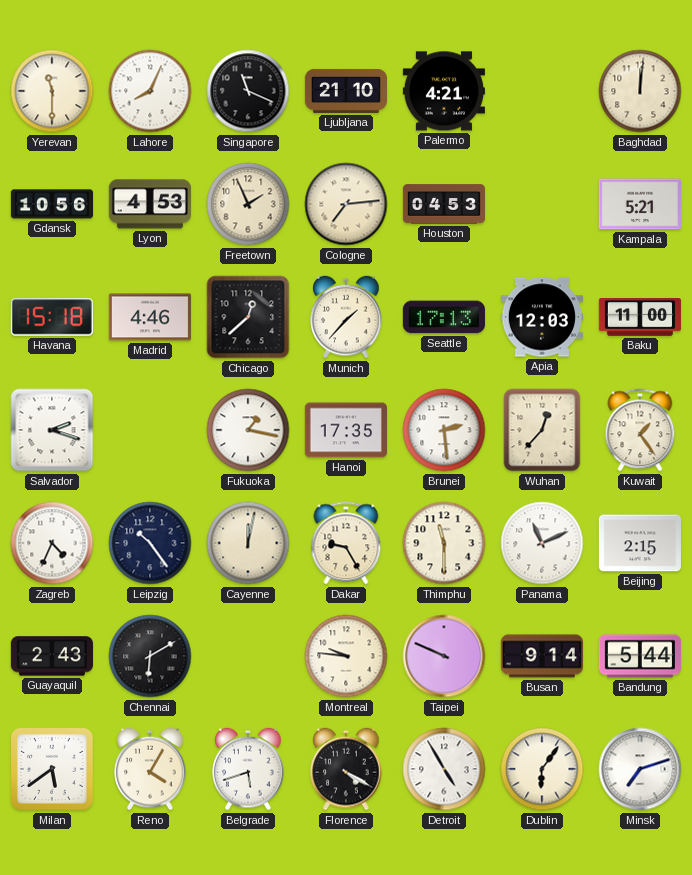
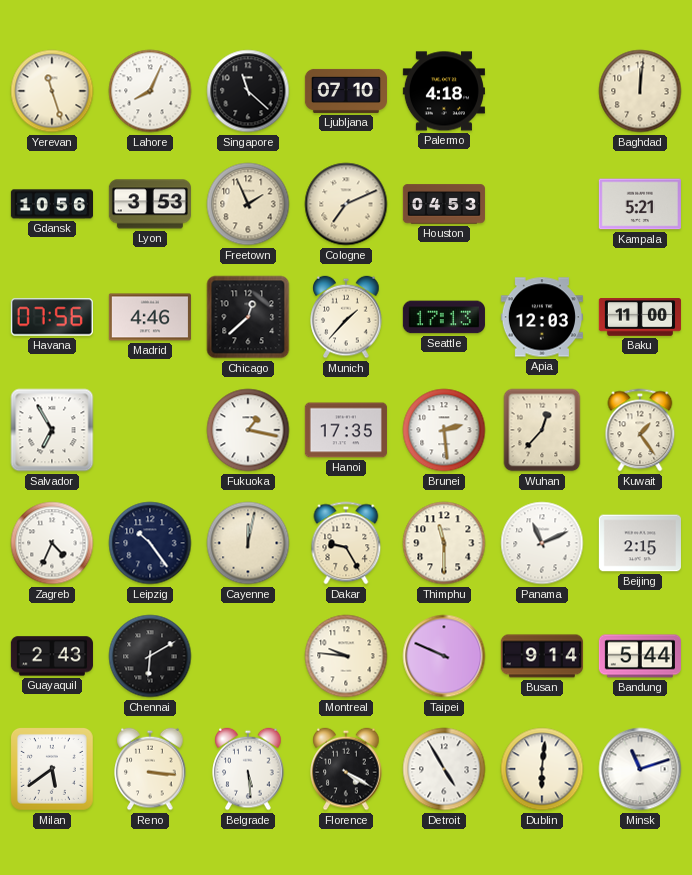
Yerevan: 11:30 -> 11:27 (52, 91)
Singapore: 11:19 -> 11:22 (248, 91)
Ljubljana: 21:10 -> 07:10 (345, 91)
Palermo: 4:21 -> 4:18 (444, 91)
Lyon: 4:53 -> 3:53 (150, 204)
Cologne: 7:14 -> 7:11 (346, 204)
Havana: 15:18 -> 07:56 (52, 317)
Salvador: 2:18 -> 6:55 (52, 430)
Reno: 4:05 -> 3:16 (150, 769)
Belgrade: 5:42 -> 5:29 (248, 769)
Dublin: 6:06 -> 6:01 (542, 769)
Minsk: 7:12 -> 11:12 (640, 769)
